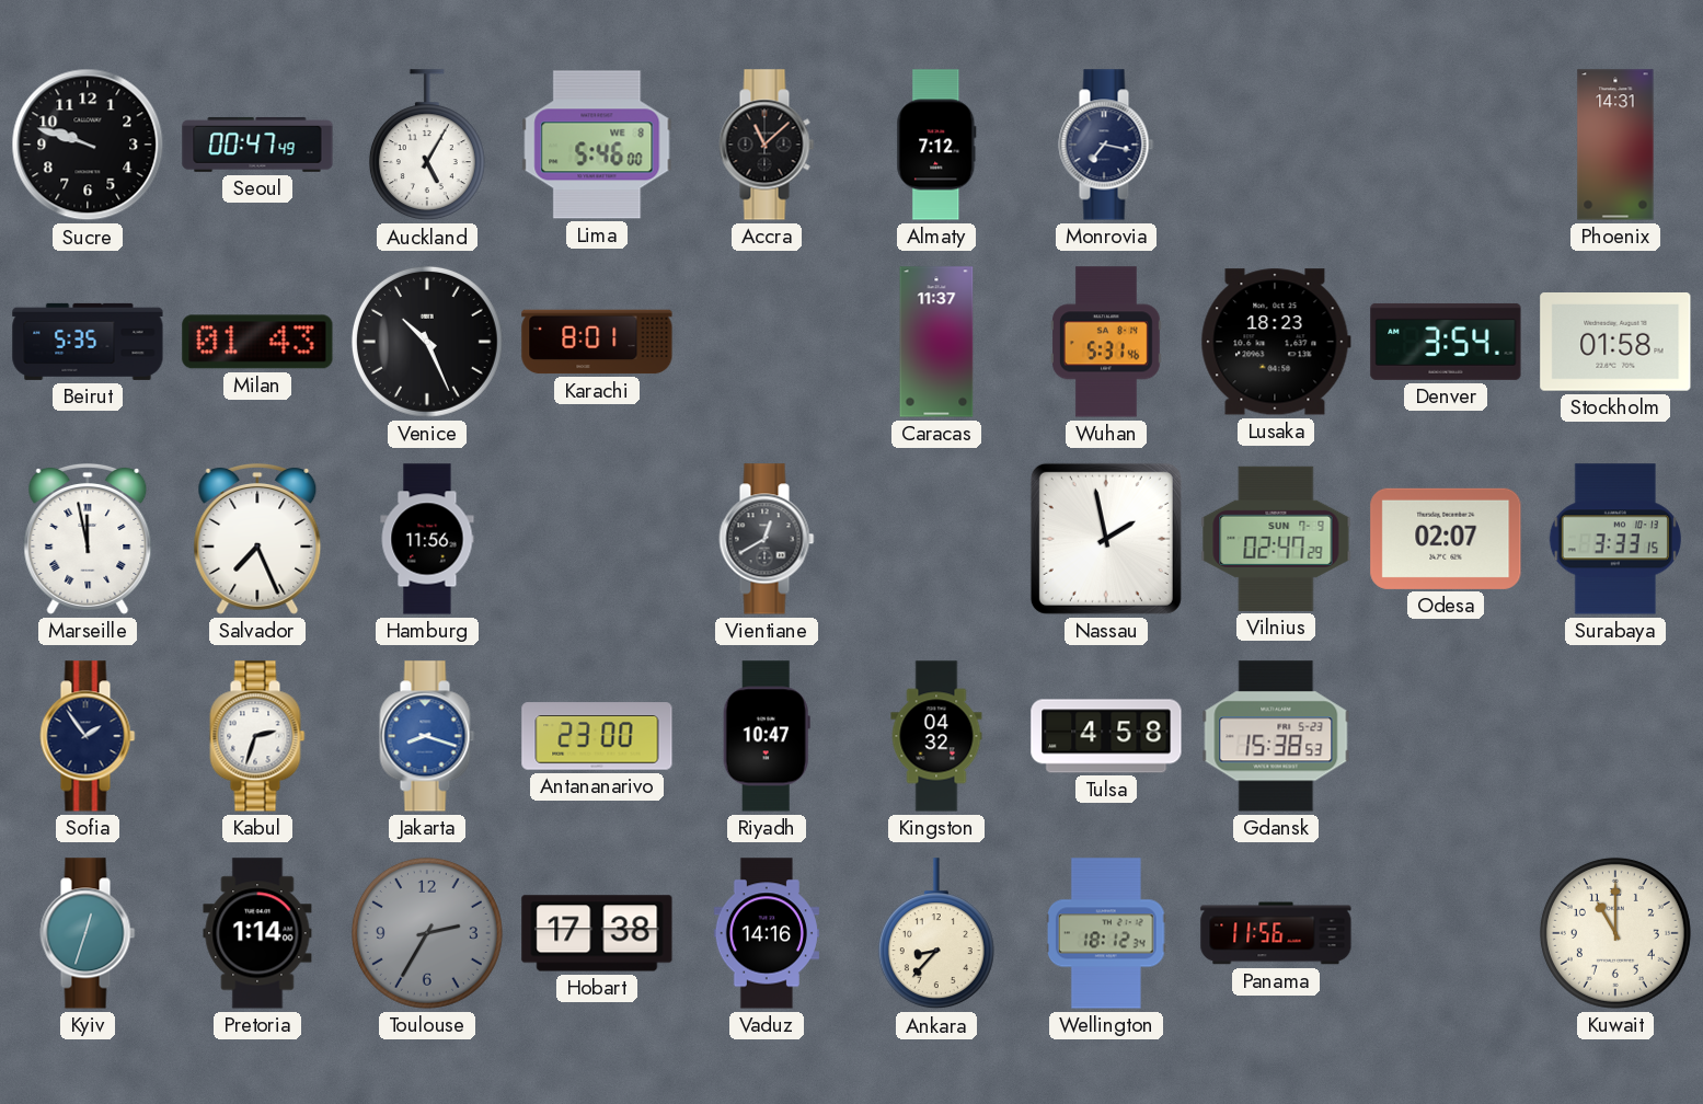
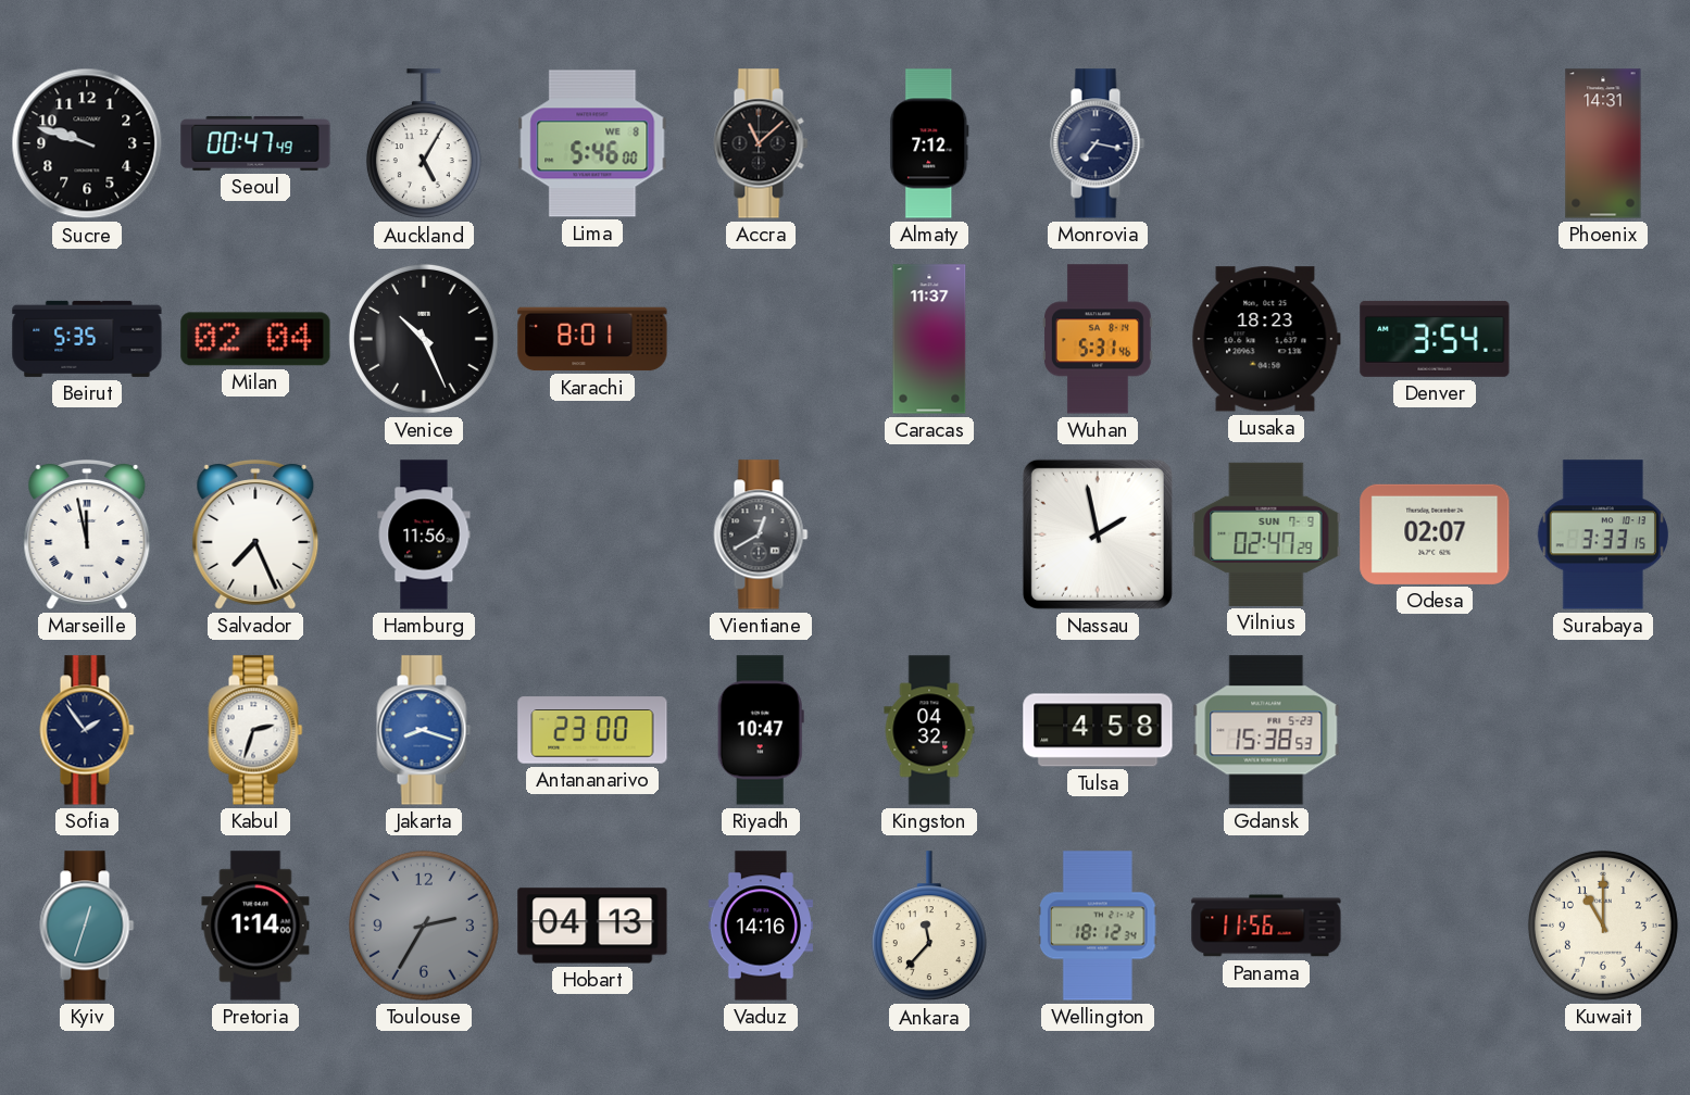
Milan: 01:43 -> 02:04 (255, 339)
Stockholm: 01:58 -> none (1615, 343)
Hobart: 17:38 -> 04:13 (592, 926)
Ankara: 8:37 -> 11:37 (929, 927)
